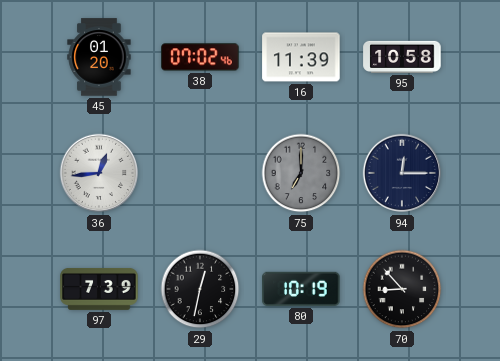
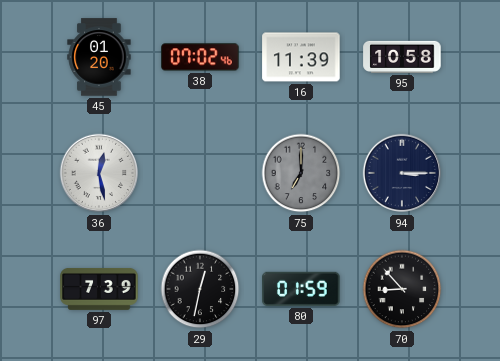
36: 12:44 -> 12:28 (99, 173)
94: 12:15 -> 3:15 (402, 173)
80: 10:19 -> 01:59 (301, 289)
